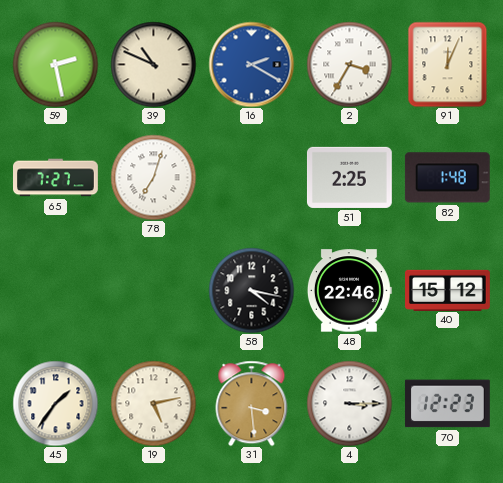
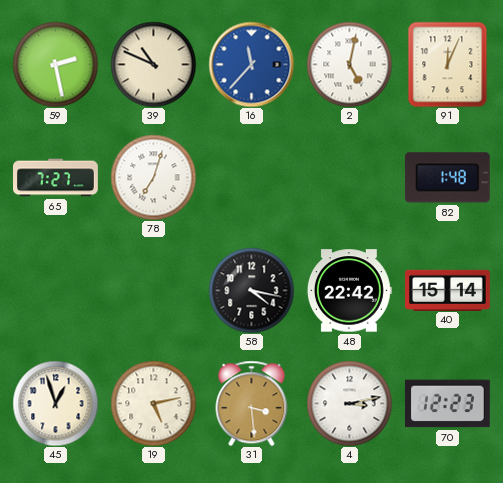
16: 2:20 -> 11:37 (251, 64)
2: 3:35 -> 5:02 (349, 64)
51: 2:25 -> none (349, 177)
48: 22:46 -> 22:42 (349, 291)
40: 15:12 -> 15:14 (448, 290)
45: 1:36 -> 12:57 (55, 403)
4: 3:15 -> 3:13 (349, 403)
